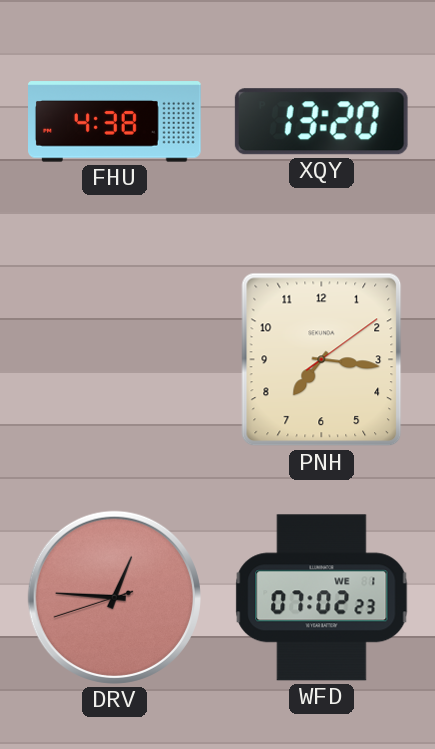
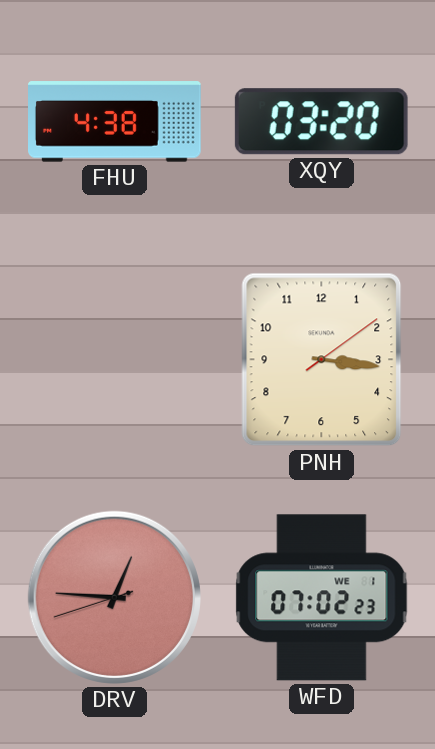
XQY: 13:20 -> 03:20 (321, 122)
PNH: 7:16 -> 3:16 (322, 360)
